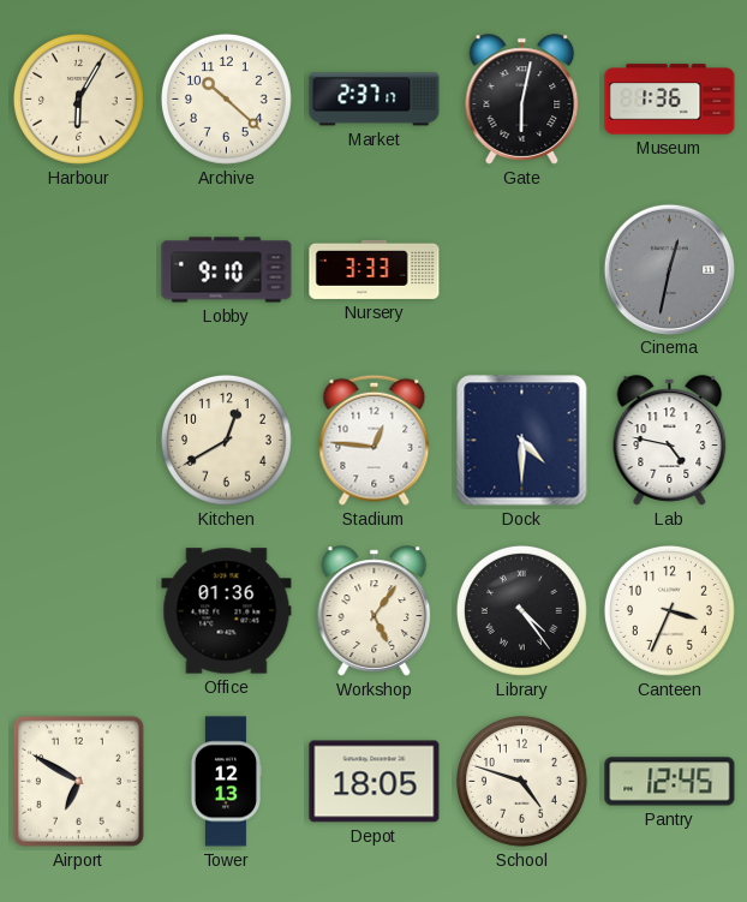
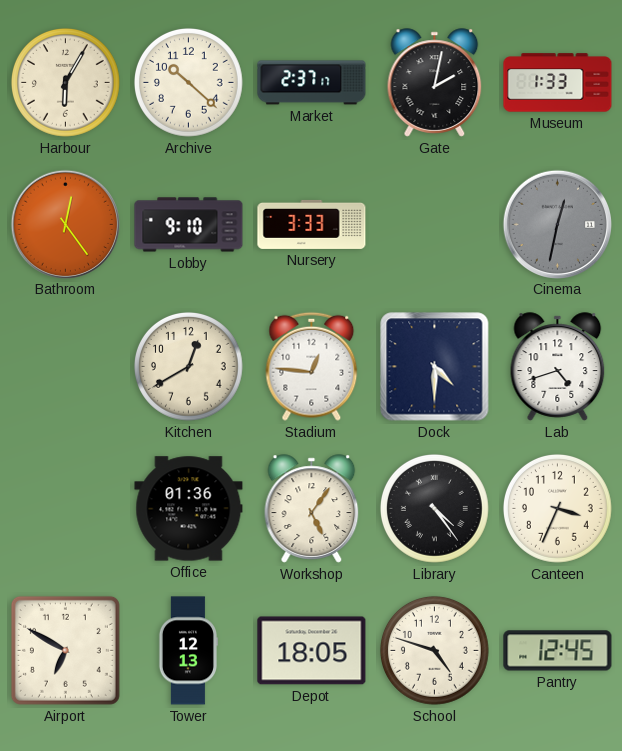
Gate: 6:02 -> 2:02 (435, 83)
Museum: 1:36 -> 1:33 (558, 83)
Bathroom: none -> 12:24 (65, 224)
Lab: 4:47 -> 4:42 (558, 367)
